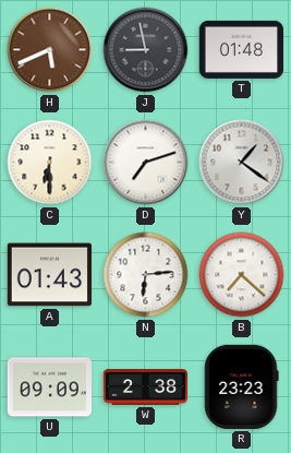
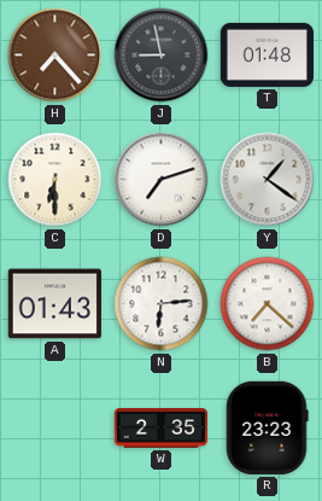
H: 5:41 -> 7:23 (55, 56)
U: 09:09 -> none (49, 388)
W: 2:38 -> 2:35 (160, 429)
